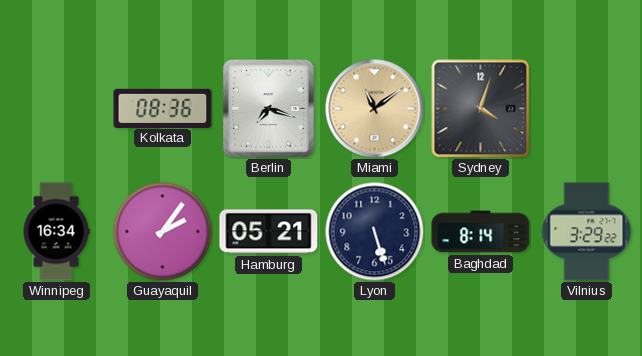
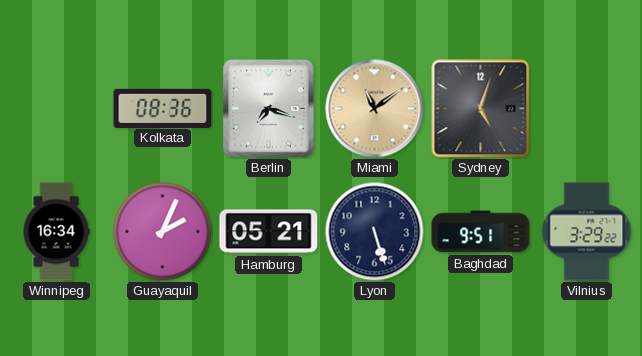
Sydney: 4:03 -> 5:03 (481, 109)
Guayaquil: 2:06 -> 2:04 (163, 232)
Baghdad: 8:14 -> 9:51 (481, 232)
